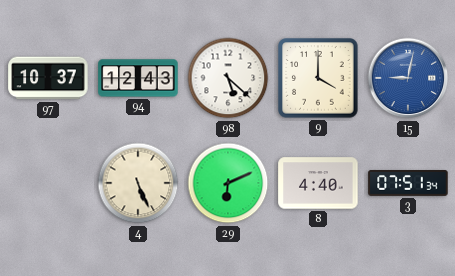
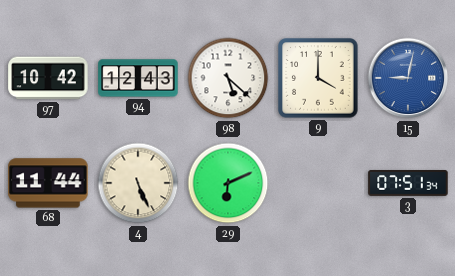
97: 10:37 -> 10:42 (48, 78)
68: none -> 11:44 (48, 183)
8: 4:40 -> none (318, 183)
